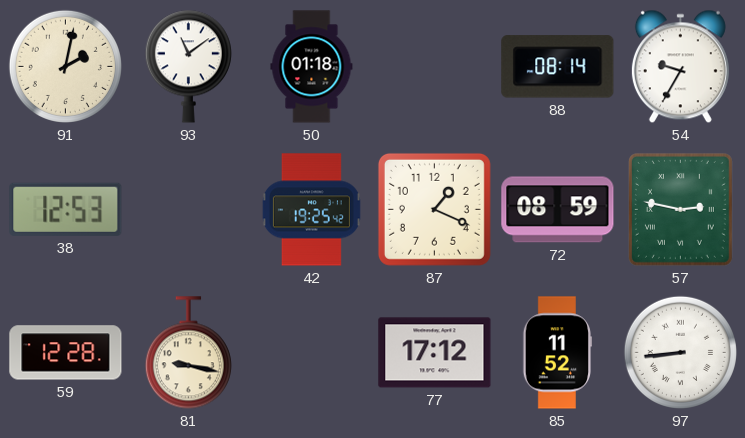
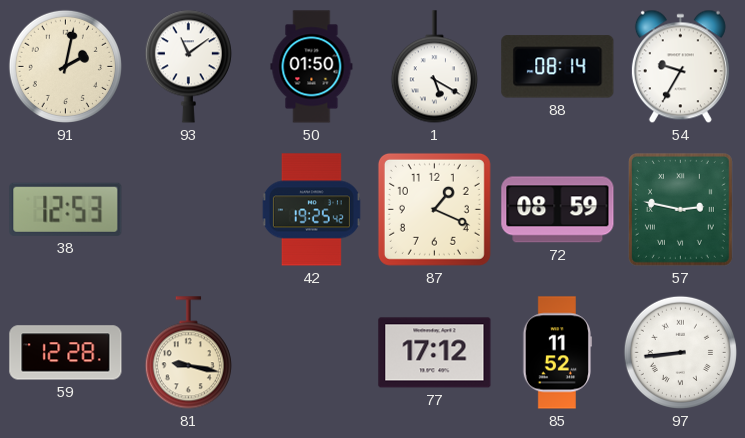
50: 01:18 -> 01:50 (312, 67)
1: none -> 5:20 (434, 67)
